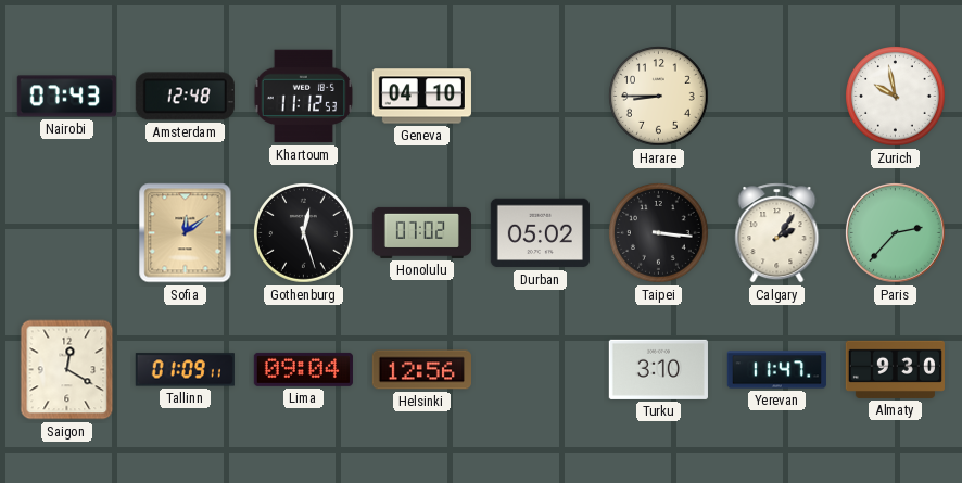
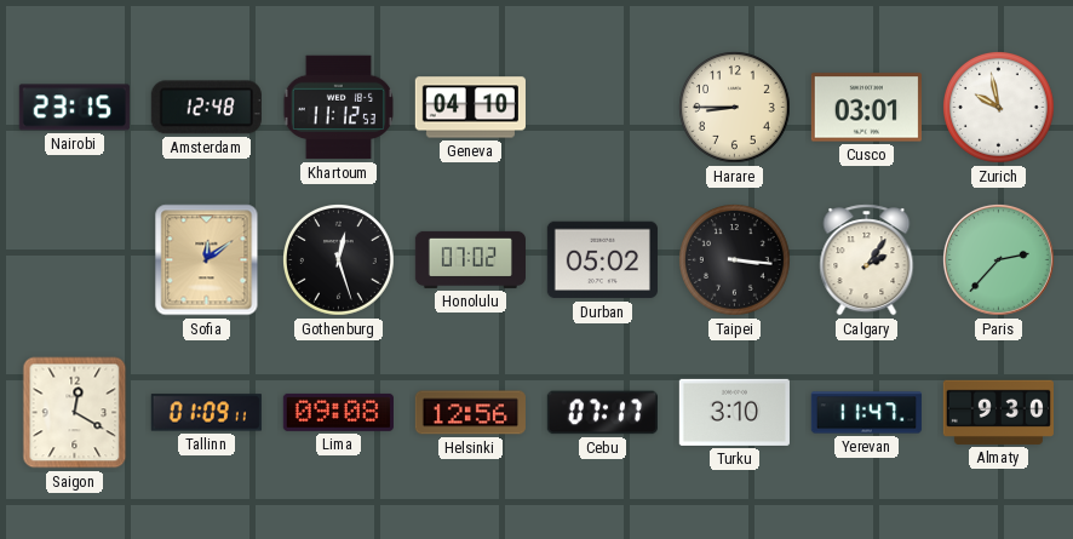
Nairobi: 07:43 -> 23:15 (74, 108)
Cusco: none -> 03:01 (866, 108)
Lima: 09:04 -> 09:08 (338, 412)
Cebu: none -> 07:17 (602, 413)
